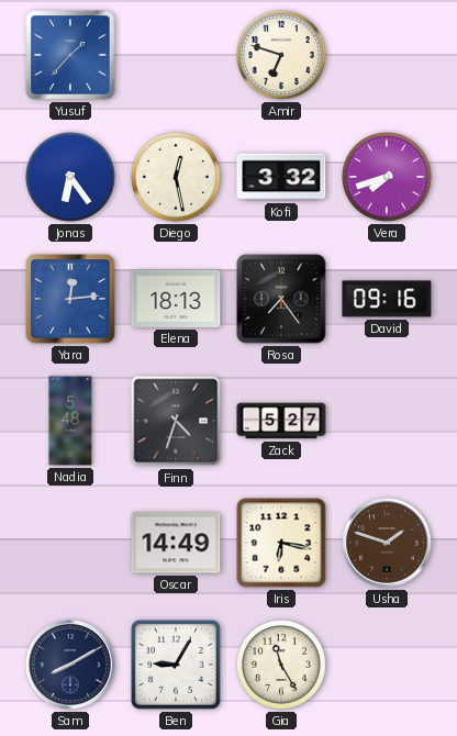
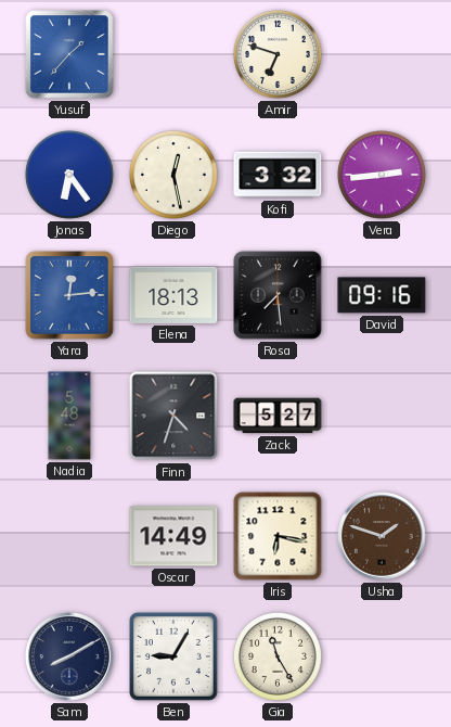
Vera: 7:42 -> 2:44 (382, 175)
Rosa: 7:24 -> 7:29 (278, 295)
